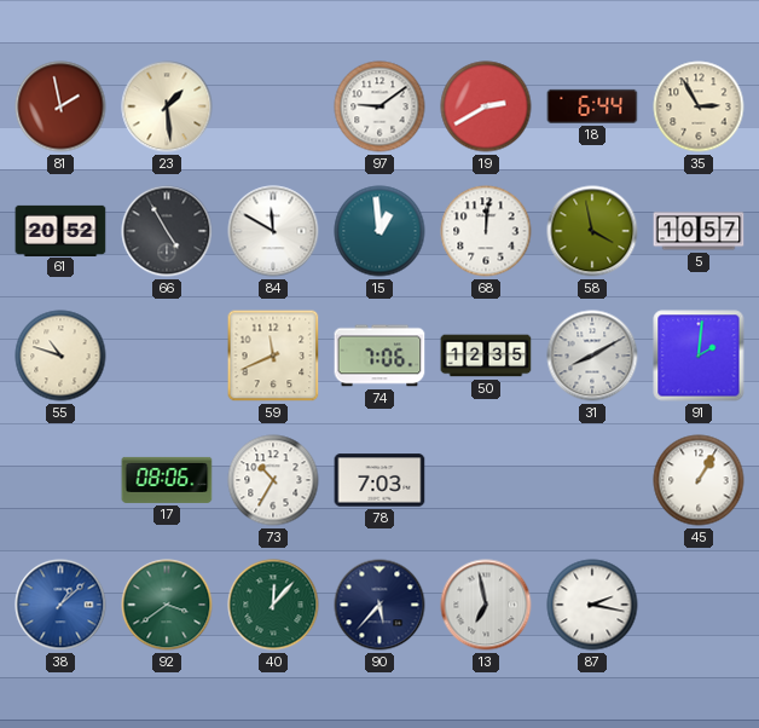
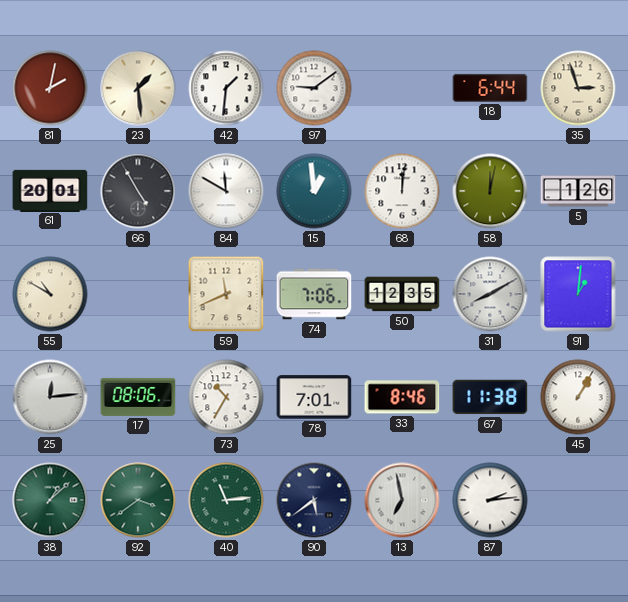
81: 1:58 -> 2:02 (50, 88)
42: none -> 1:31 (226, 88)
19: 2:40 -> none (486, 106)
35: 2:55 -> 2:57 (578, 88)
61: 20:52 -> 20:01 (50, 190)
58: 3:58 -> 12:02 (490, 191)
5: 10:57 -> 1:26 (578, 191)
55: 10:48 -> 10:50 (50, 294)
91: 2:01 -> 1:01 (578, 294)
25: none -> 12:14 (50, 397)
78: 7:03 -> 7:01 (314, 397)
33: none -> 8:46 (402, 397)
67: none -> 11:38 (490, 397)
38 dial: blue -> green (50, 500)
40: 12:07 -> 11:14 (226, 500)
90: 5:37 -> 5:39 (314, 500)
87: 2:17 -> 2:14 (490, 500)
